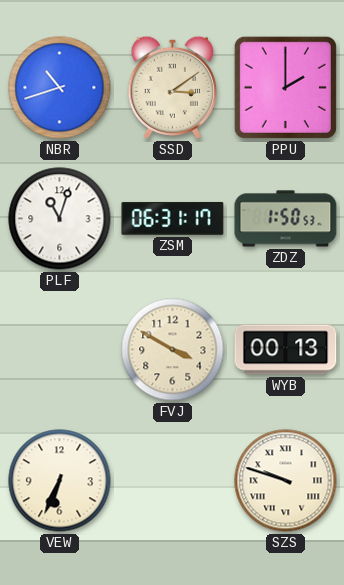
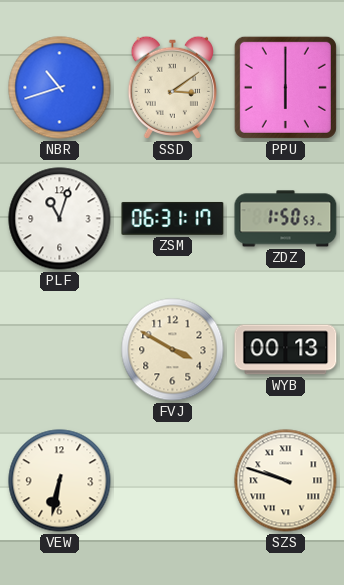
PPU: 2:00 -> 6:00 (285, 87)
VEW: 6:34 -> 6:32 (60, 481)
